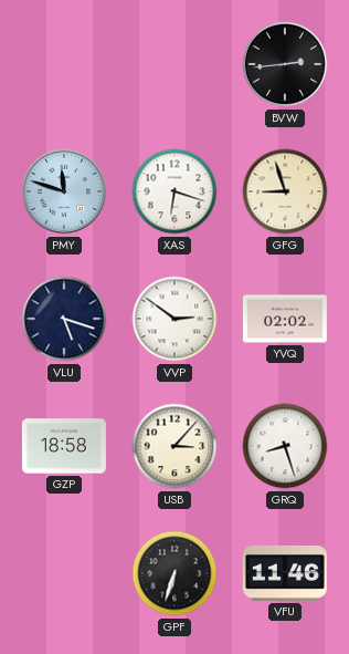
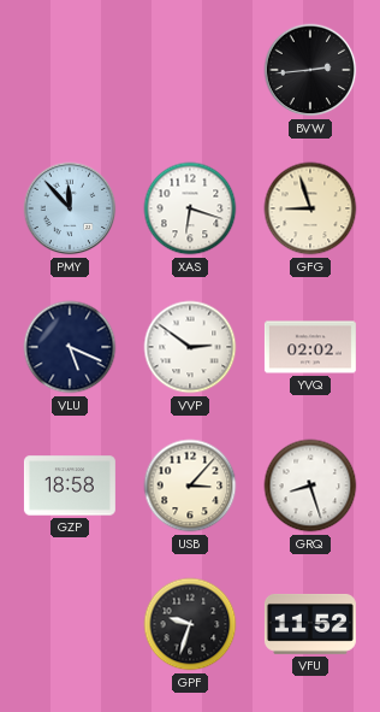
PMY: 11:48 -> 11:53 (70, 208)
VLU: 5:18 -> 5:19 (70, 347)
GPF: 6:33 -> 9:33 (190, 624)
VFU: 11:46 -> 11:52 (310, 624)
